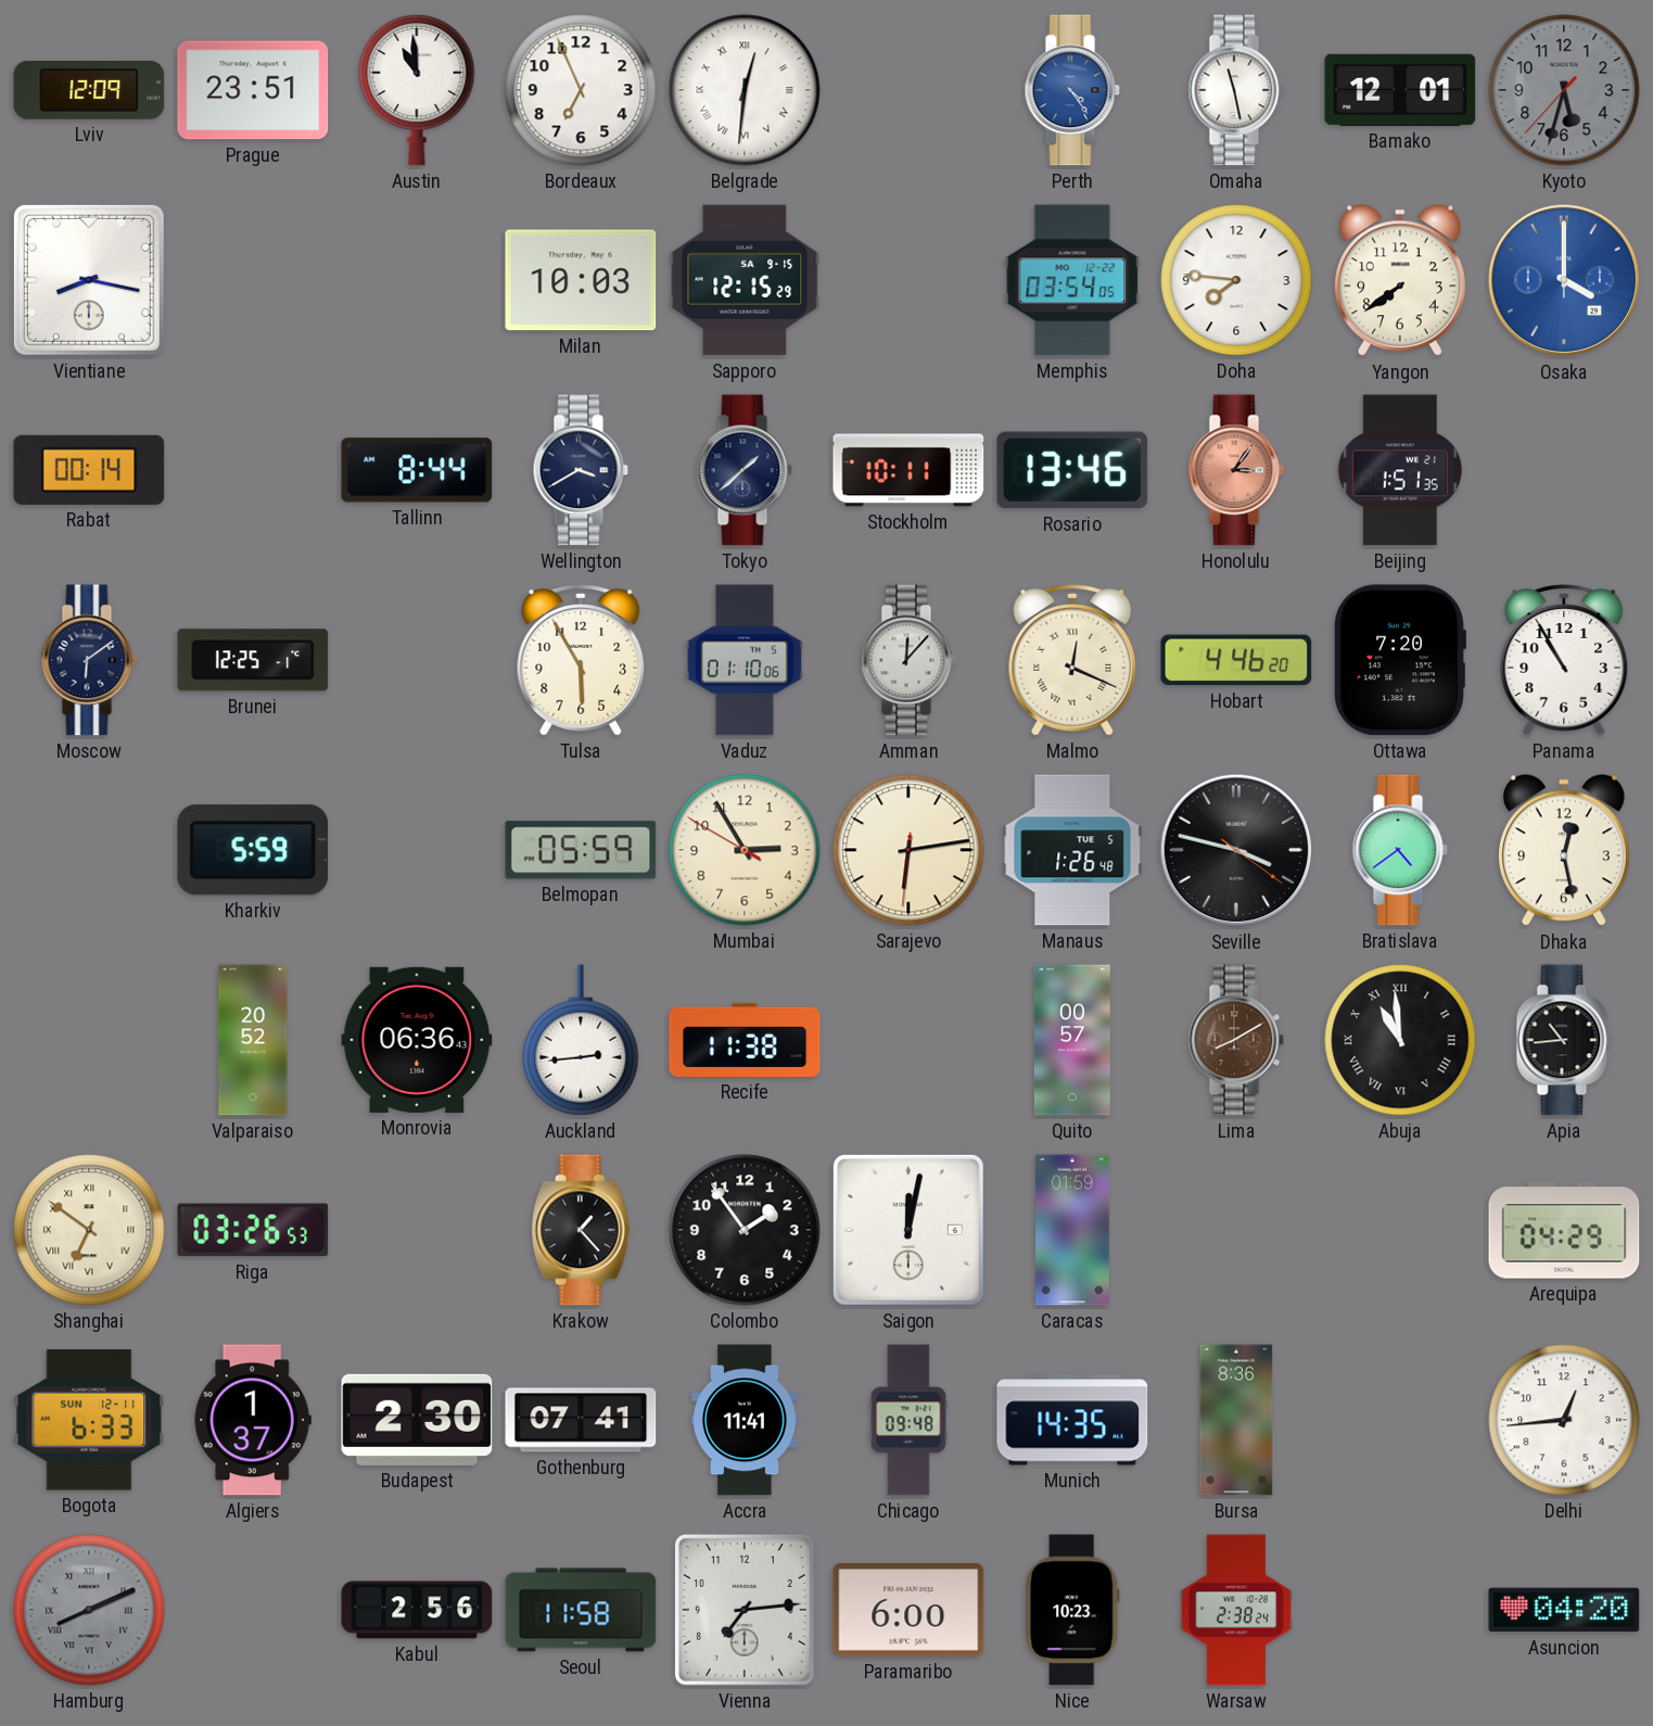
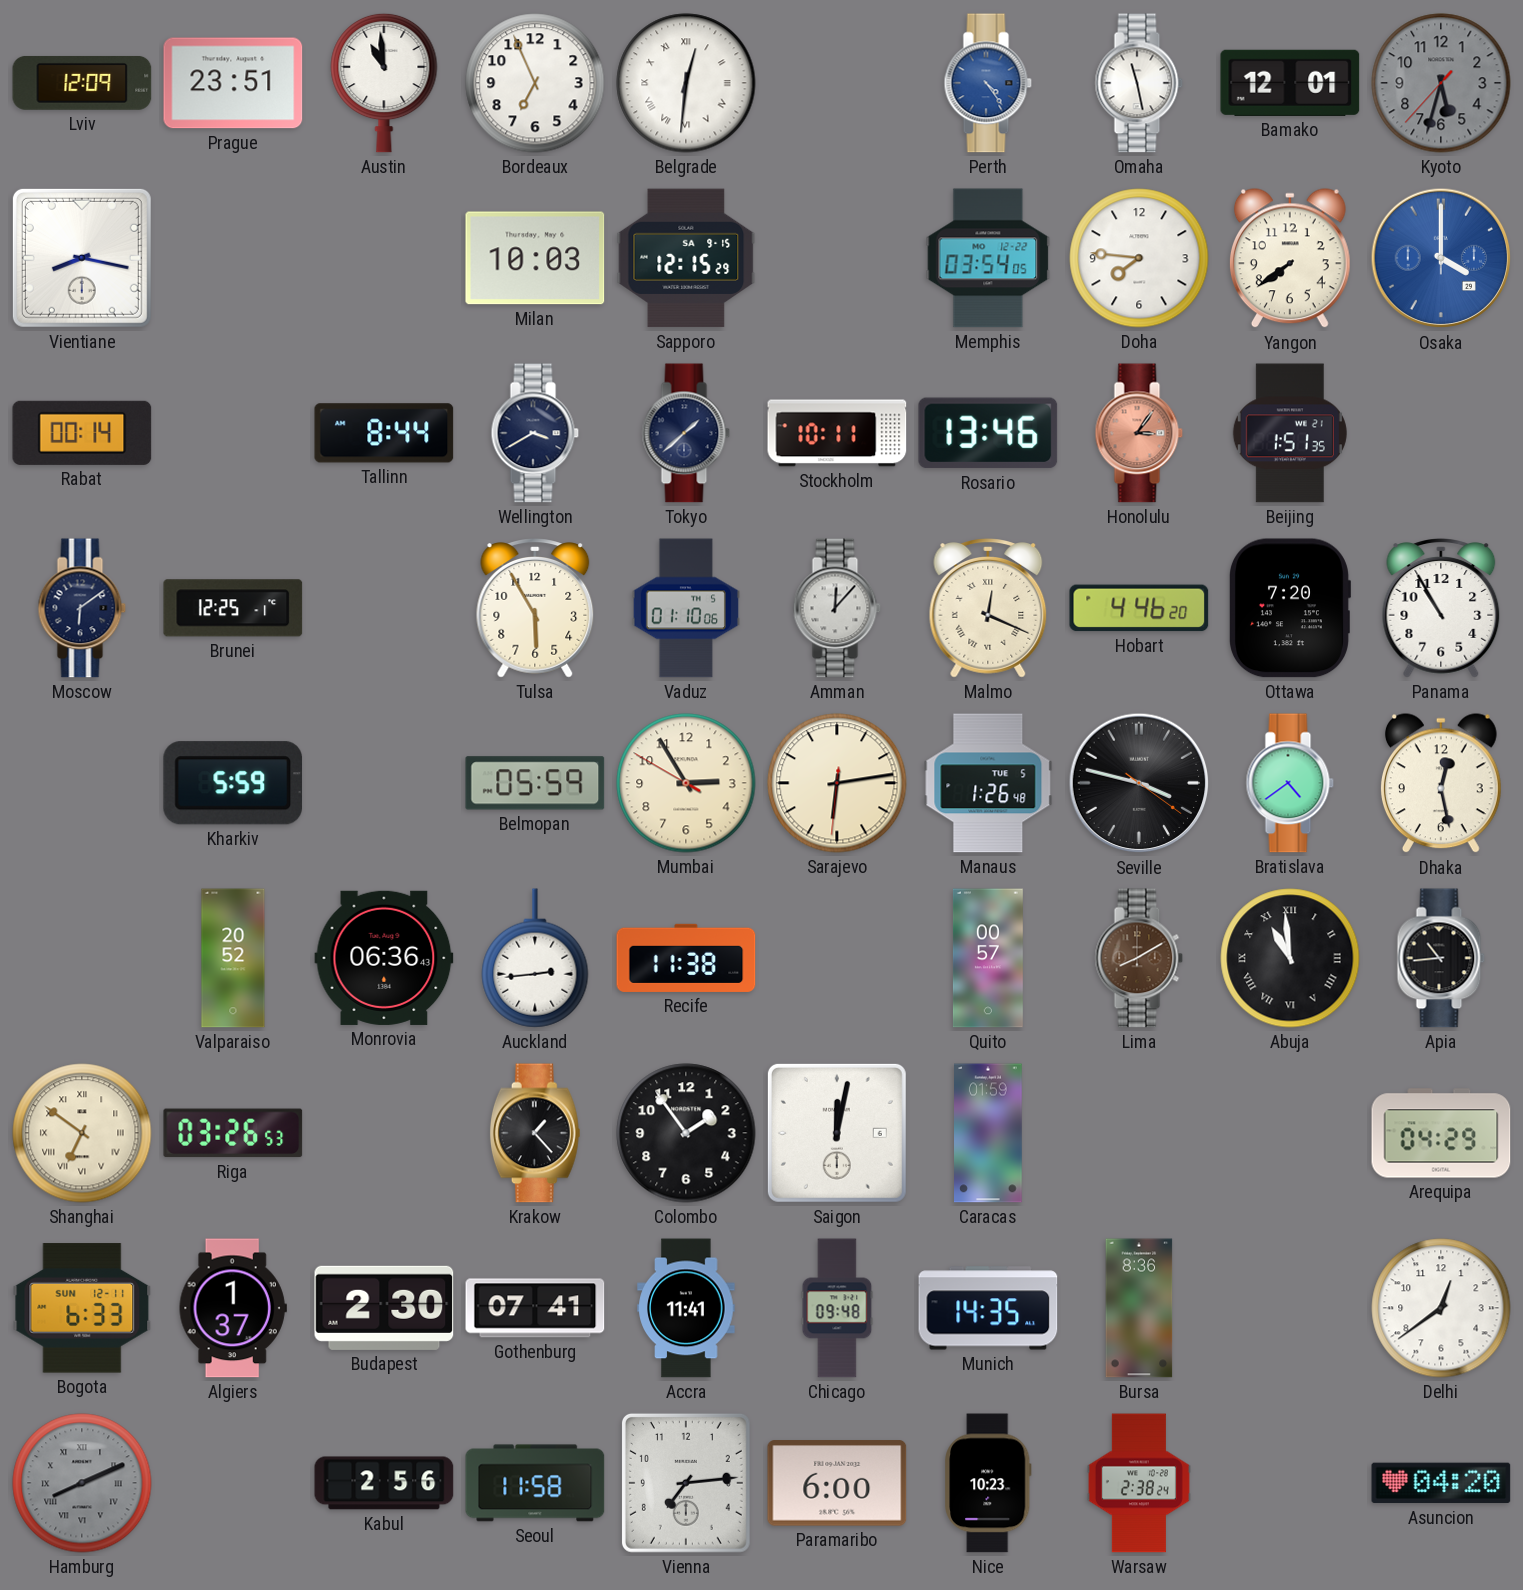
Delhi: 12:44 -> 12:39 (1441, 1308)
